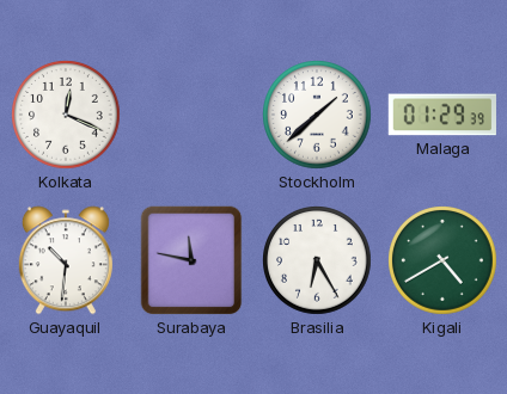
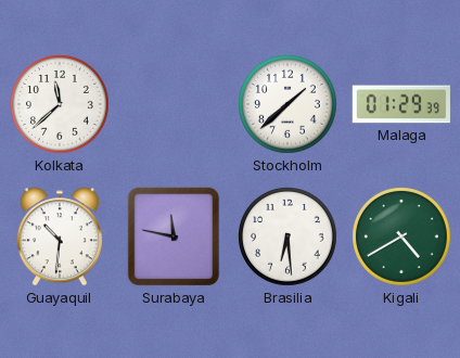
Kolkata: 12:19 -> 11:38 (61, 105)
Brasilia: 6:25 -> 6:29 (289, 238)
